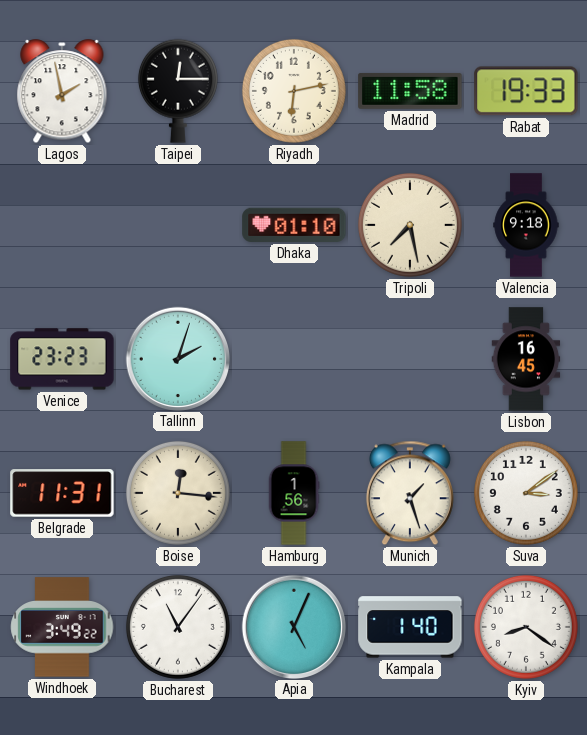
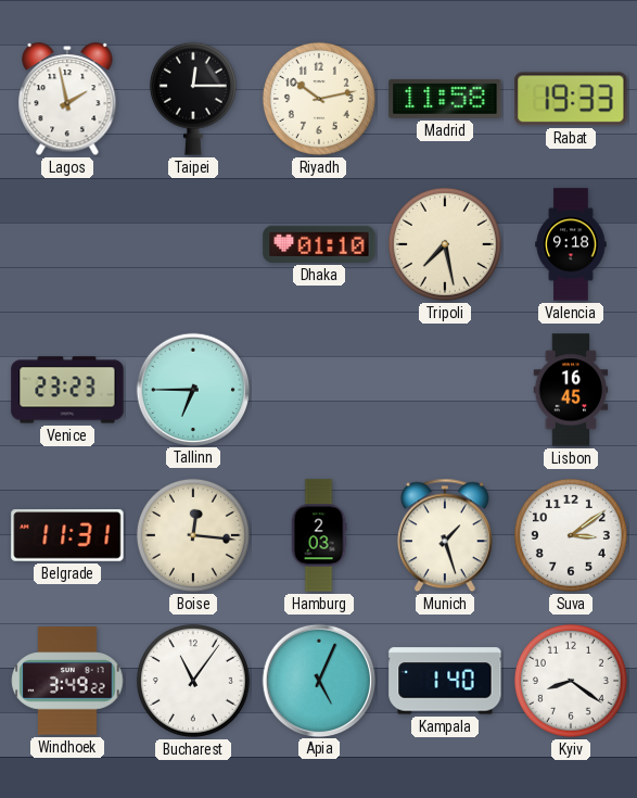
Riyadh: 6:13 -> 10:13 (319, 99)
Tallinn: 2:03 -> 6:45 (192, 389)
Hamburg: 1:56 -> 2:03 (319, 535)
